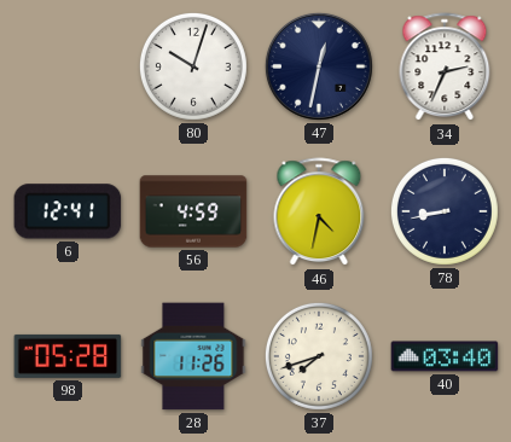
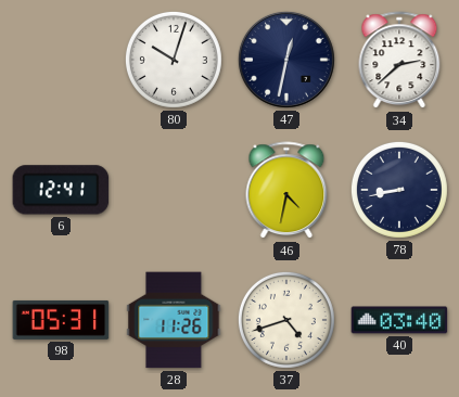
34: 2:34 -> 2:38 (399, 61)
56: 4:59 -> none (193, 211)
98: 05:28 -> 05:31 (61, 320)
37: 7:42 -> 4:42 (286, 320)
